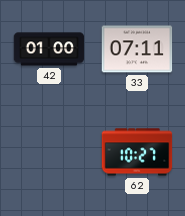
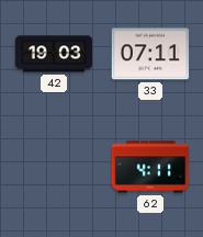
42: 01:00 -> 19:03 (54, 54)
62: 10:27 -> 4:11 (150, 167)
